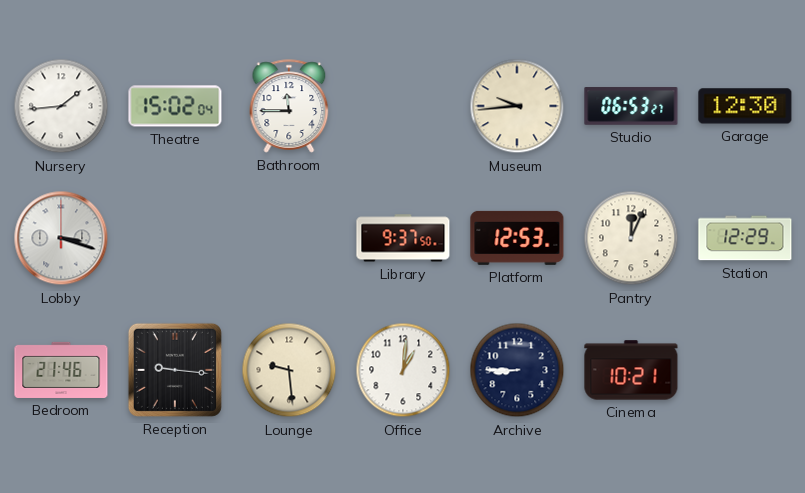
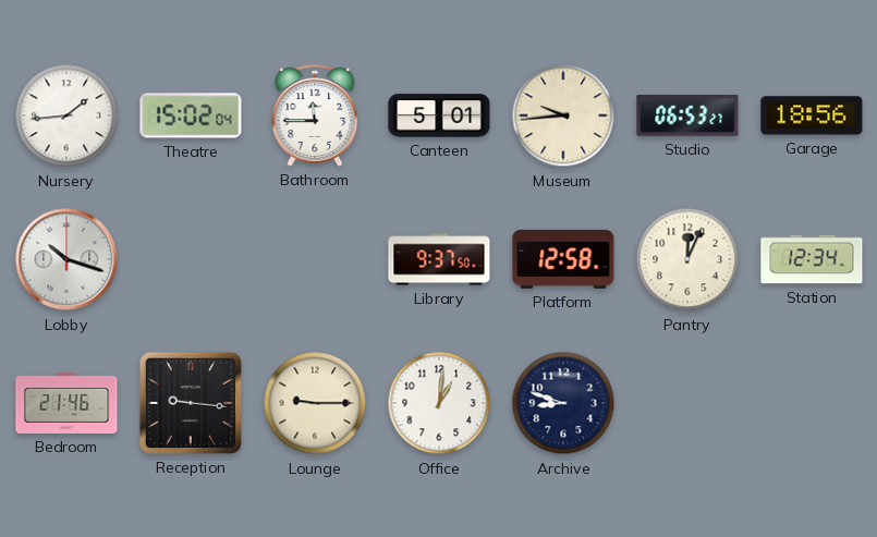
Canteen: none -> 5:01 (439, 115)
Garage: 12:30 -> 18:56 (812, 115)
Lobby: 3:18 -> 10:18 (66, 259)
Platform: 12:53 -> 12:58 (563, 259)
Station: 12:29 -> 12:34 (812, 259)
Lounge: 9:29 -> 9:15 (315, 403)
Archive: 8:45 -> 8:48 (563, 403)
Cinema: 10:21 -> none (631, 370)
